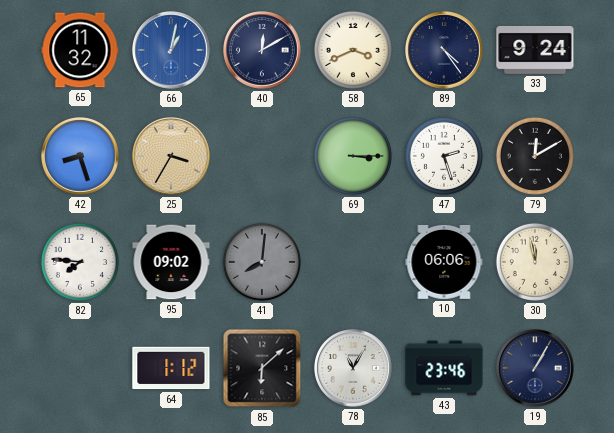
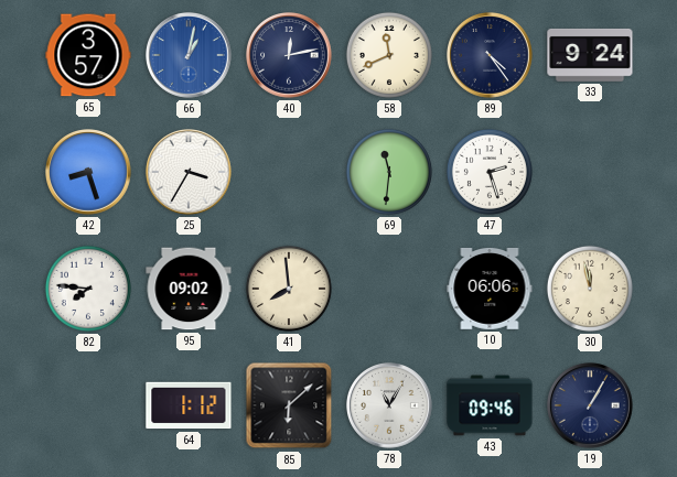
65: 11:32 -> 3:57 (88, 55)
40: 12:10 -> 12:13 (289, 55)
58: 3:41 -> 11:41 (389, 55)
25 dial: champagne -> white (189, 172)
69: 3:15 -> 11:31 (389, 172)
79: 12:10 -> none (535, 156)
41: 8:01 -> 7:59 (289, 289)
41 dial: grey -> cream (289, 289)
43: 23:46 -> 09:46 (490, 405)
